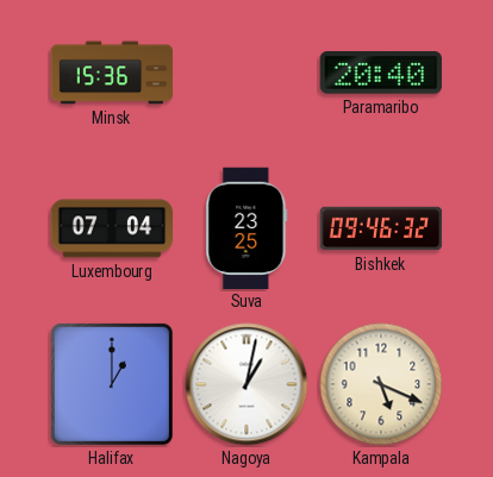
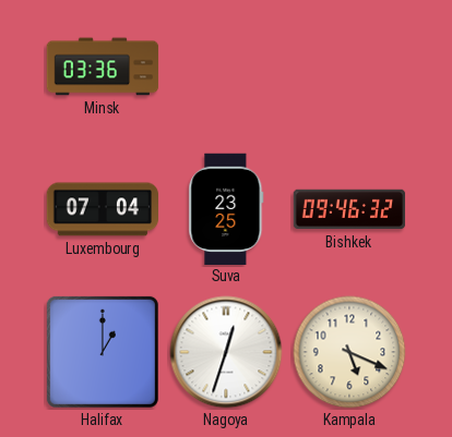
Minsk: 15:36 -> 03:36 (103, 66)
Paramaribo: 20:40 -> none (380, 73)
Nagoya: 1:02 -> 12:33 (226, 352)
